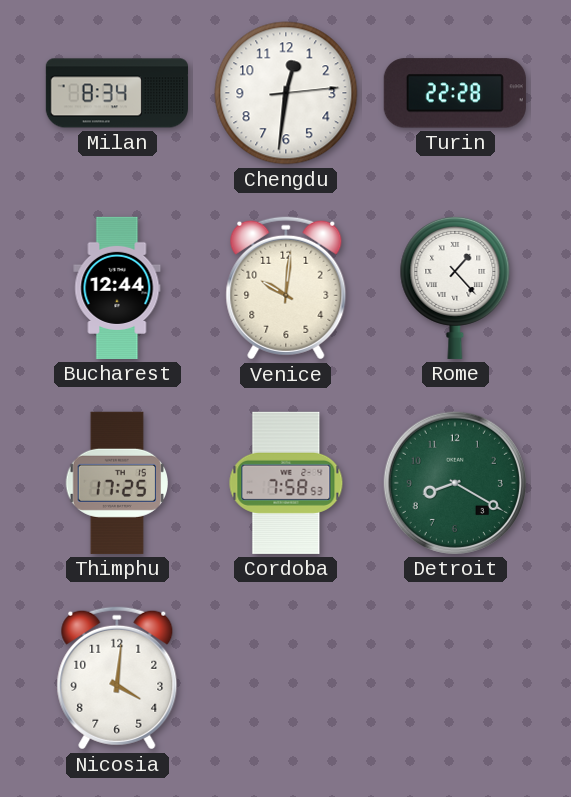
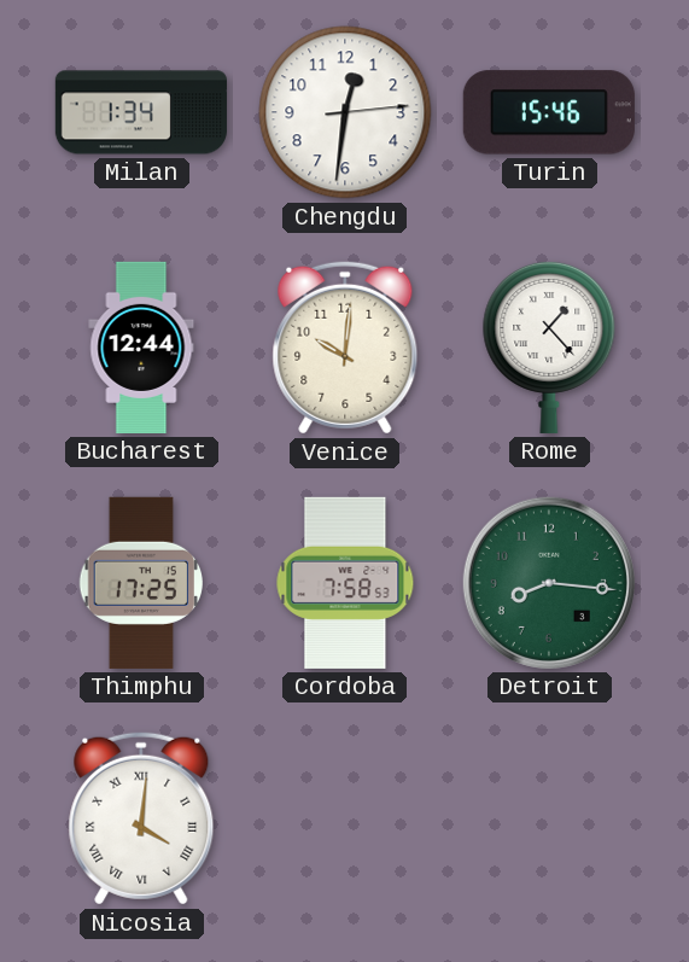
Milan: 8:34 -> 1:34 (141, 112)
Turin: 22:28 -> 15:46 (549, 112)
Detroit: 8:20 -> 8:16 (549, 583)
Nicosia numerals: Arabic -> Roman (141, 818)
